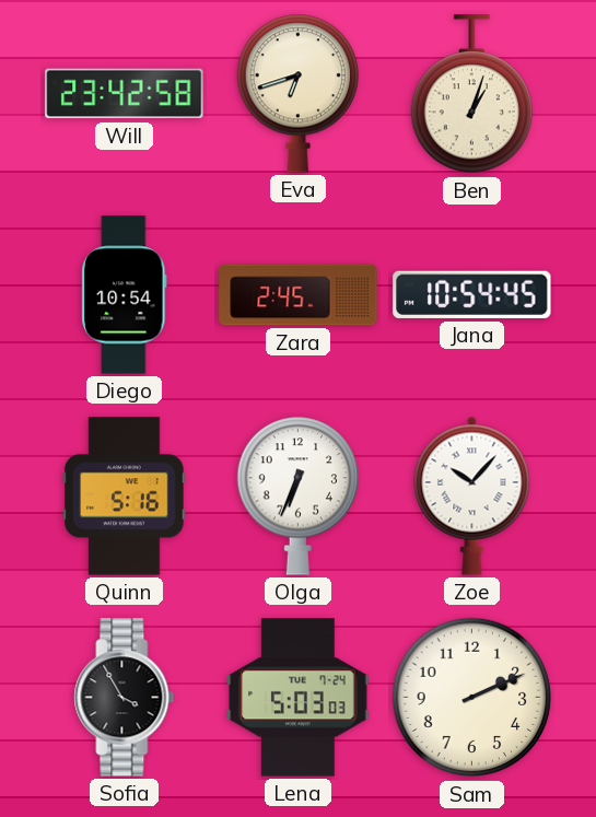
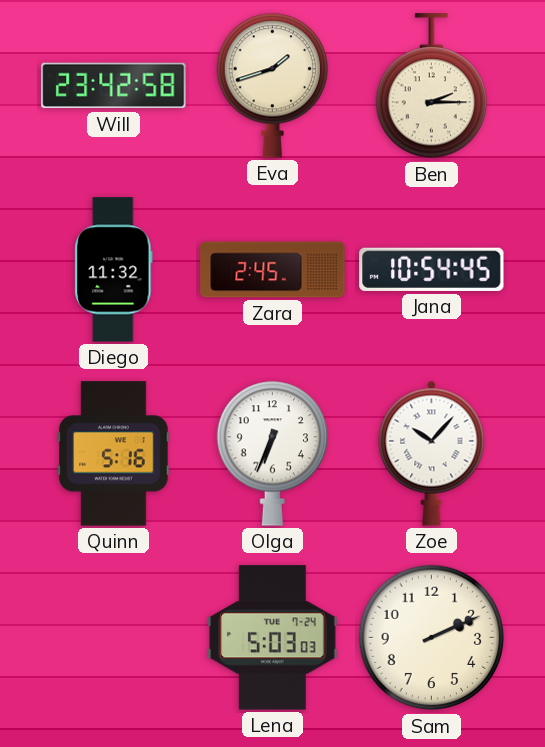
Eva: 6:42 -> 1:42 (272, 85)
Ben: 1:03 -> 2:15 (431, 86)
Diego: 10:54 -> 11:32 (114, 270)
Sofia: 3:55 -> none (125, 698)
